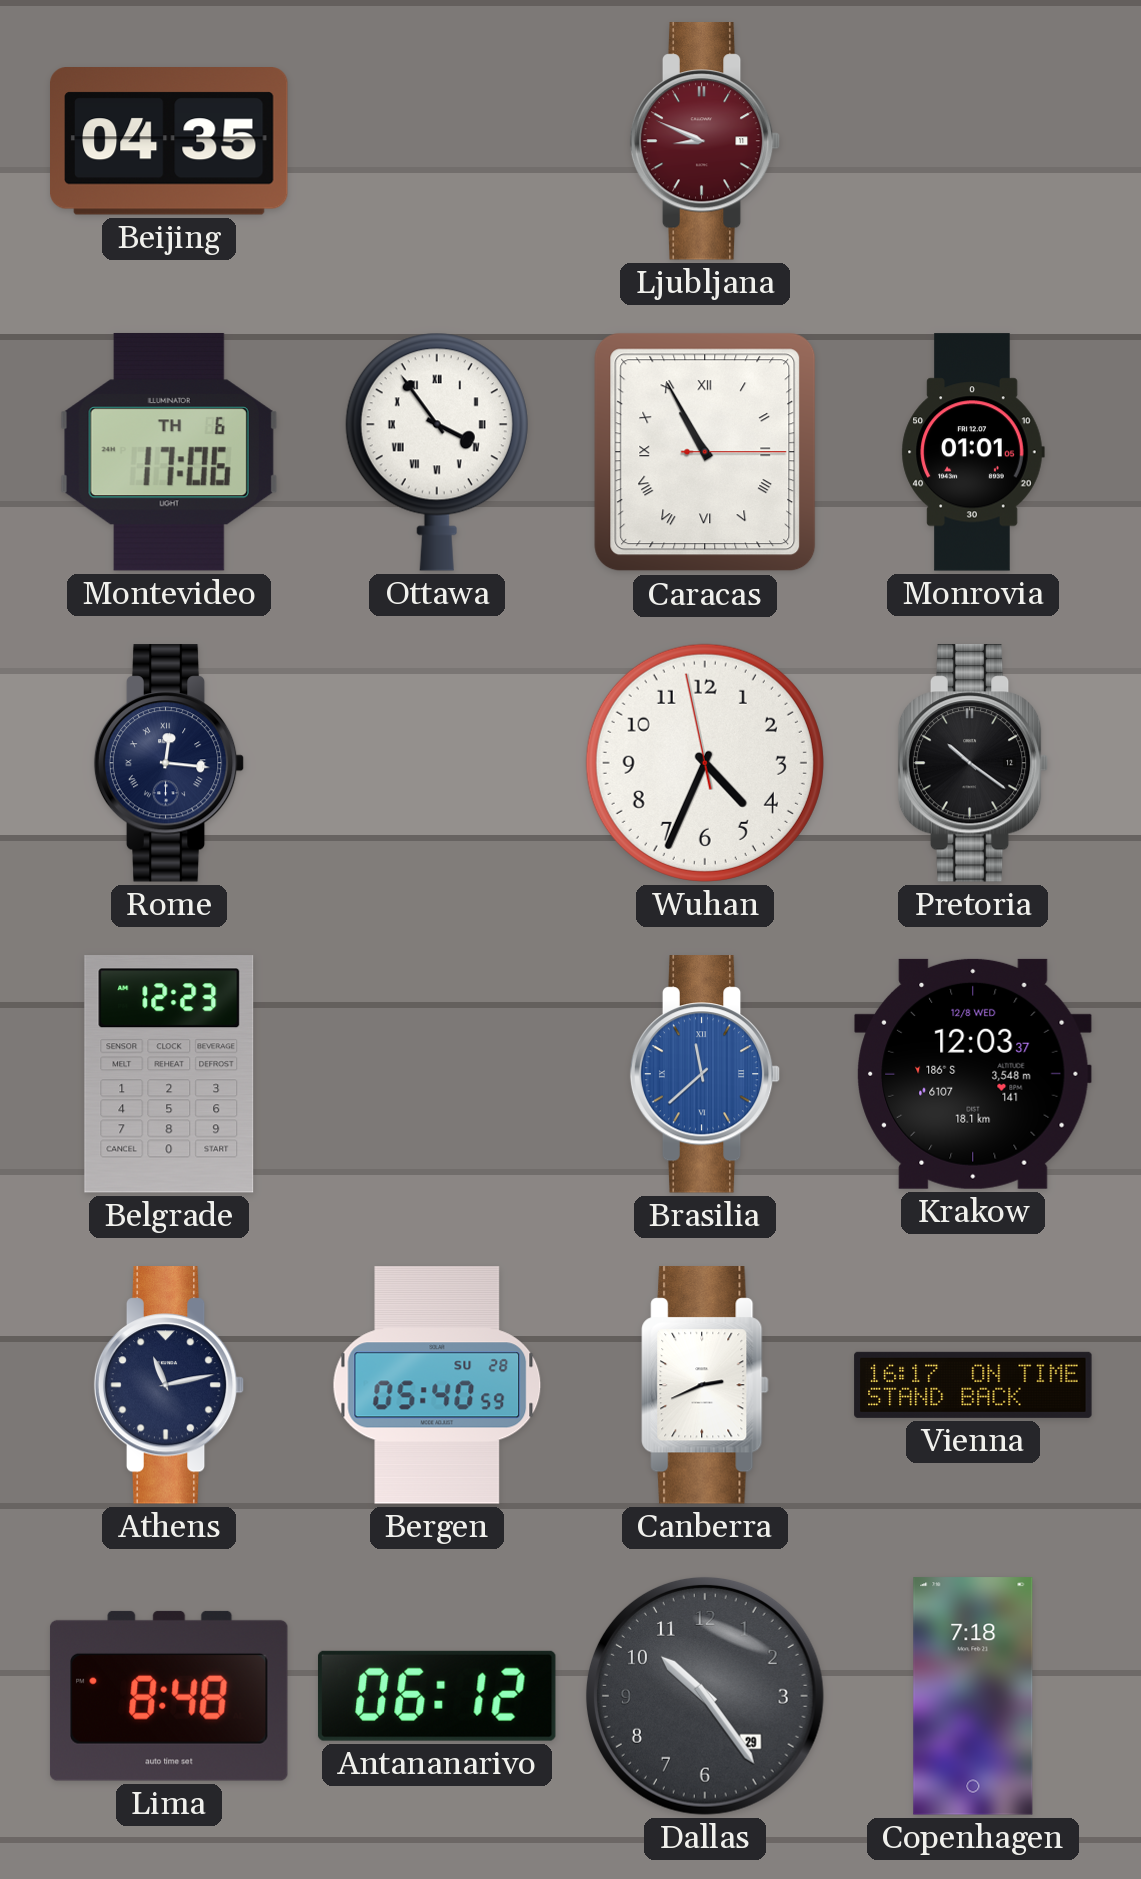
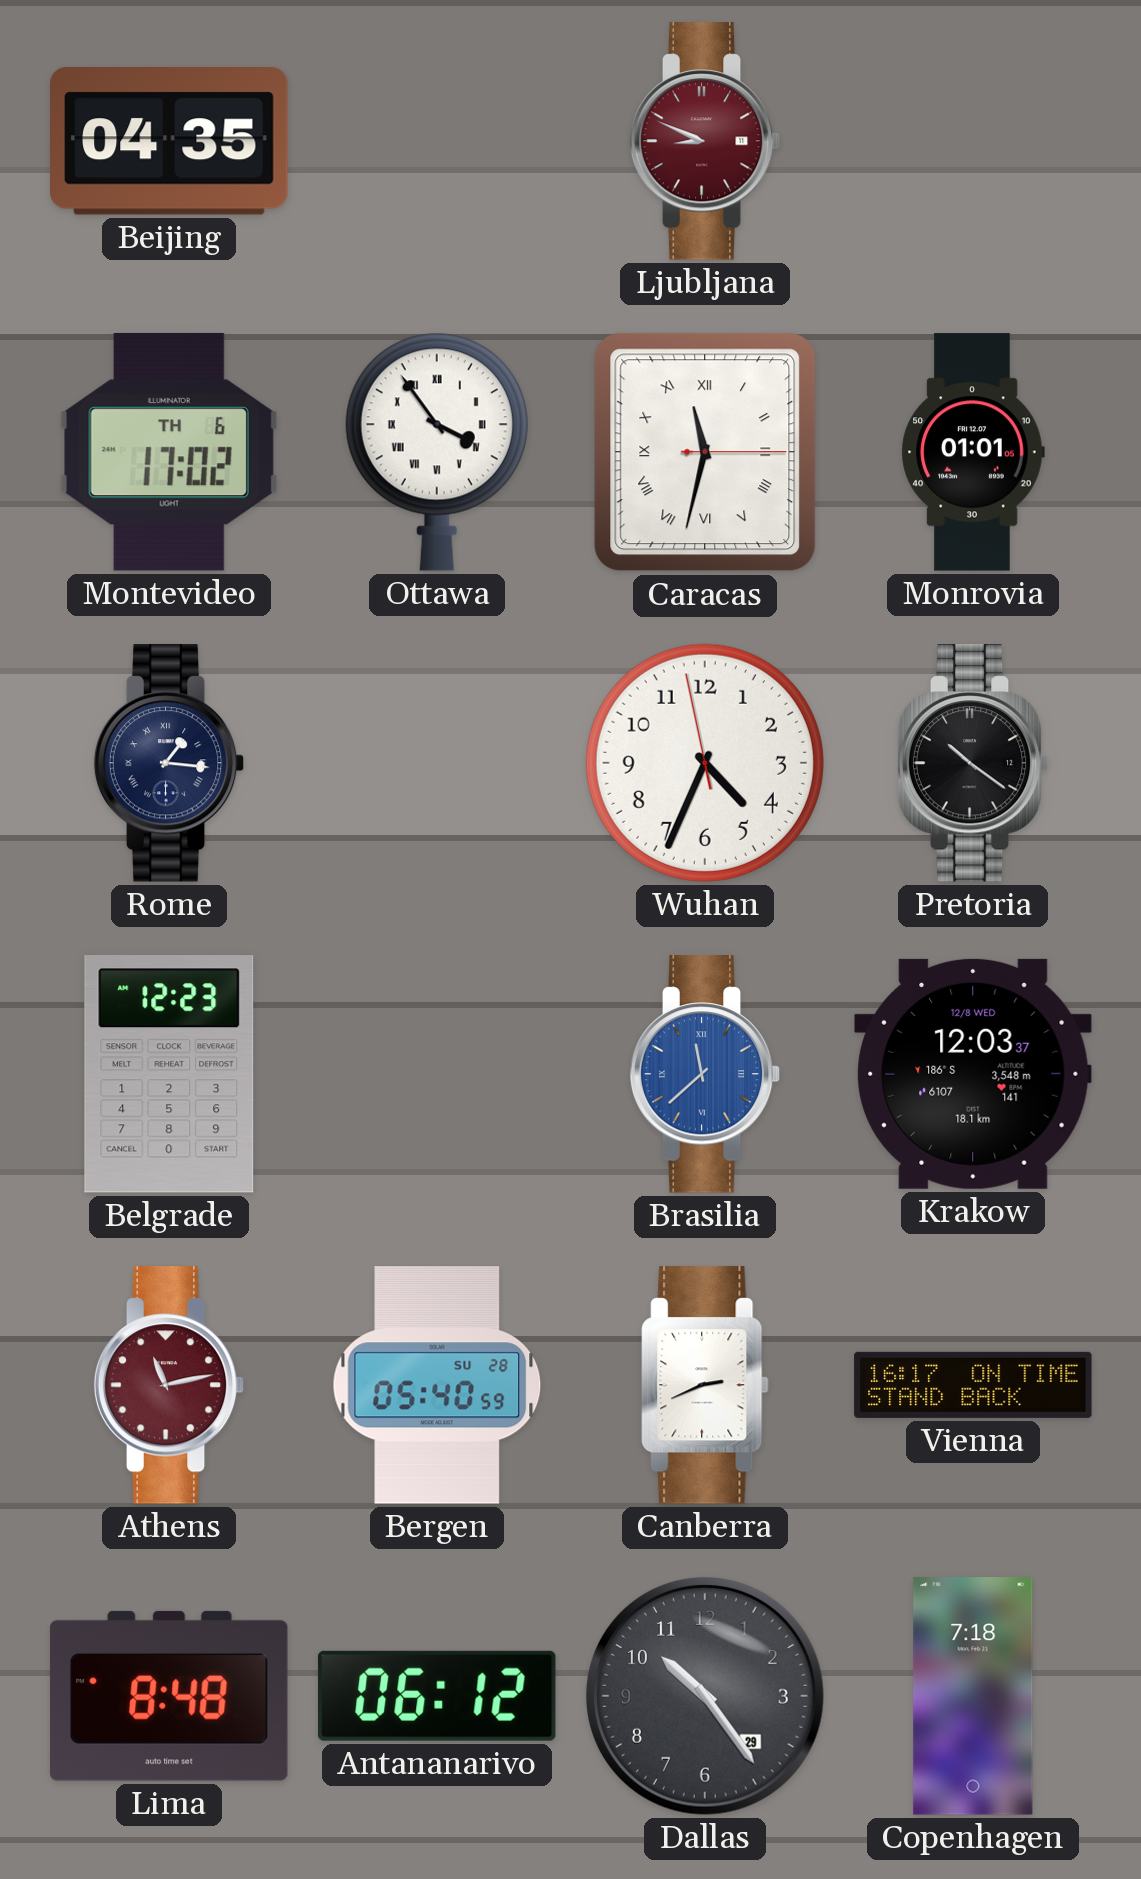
Montevideo: 17:06 -> 17:02 (169, 452)
Caracas: 10:55 -> 11:32 (705, 452)
Rome: 12:16 -> 1:16 (169, 763)
Athens dial: navy -> burgundy (169, 1385)
